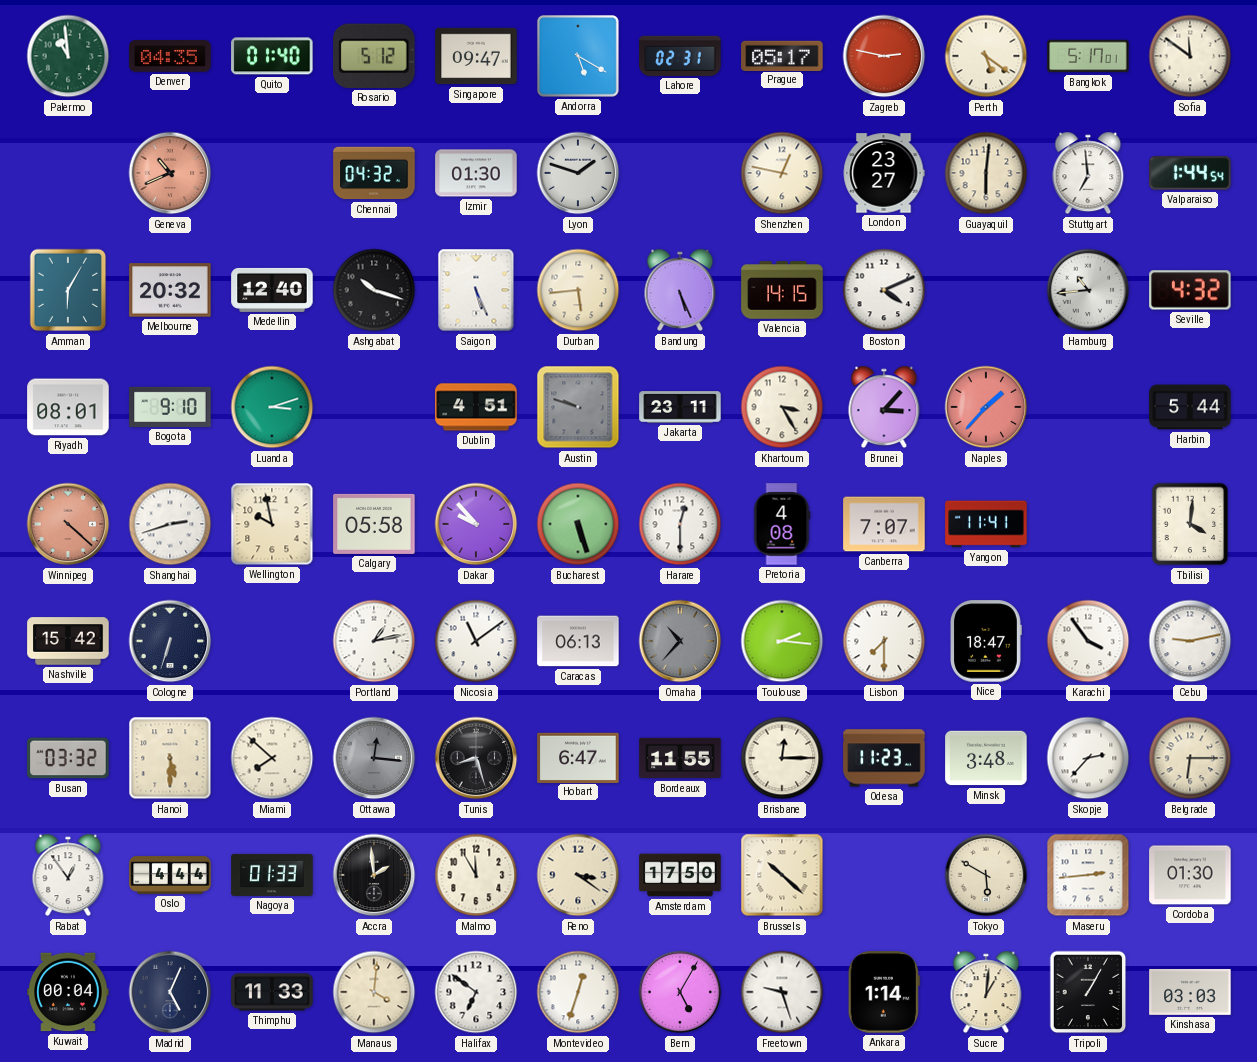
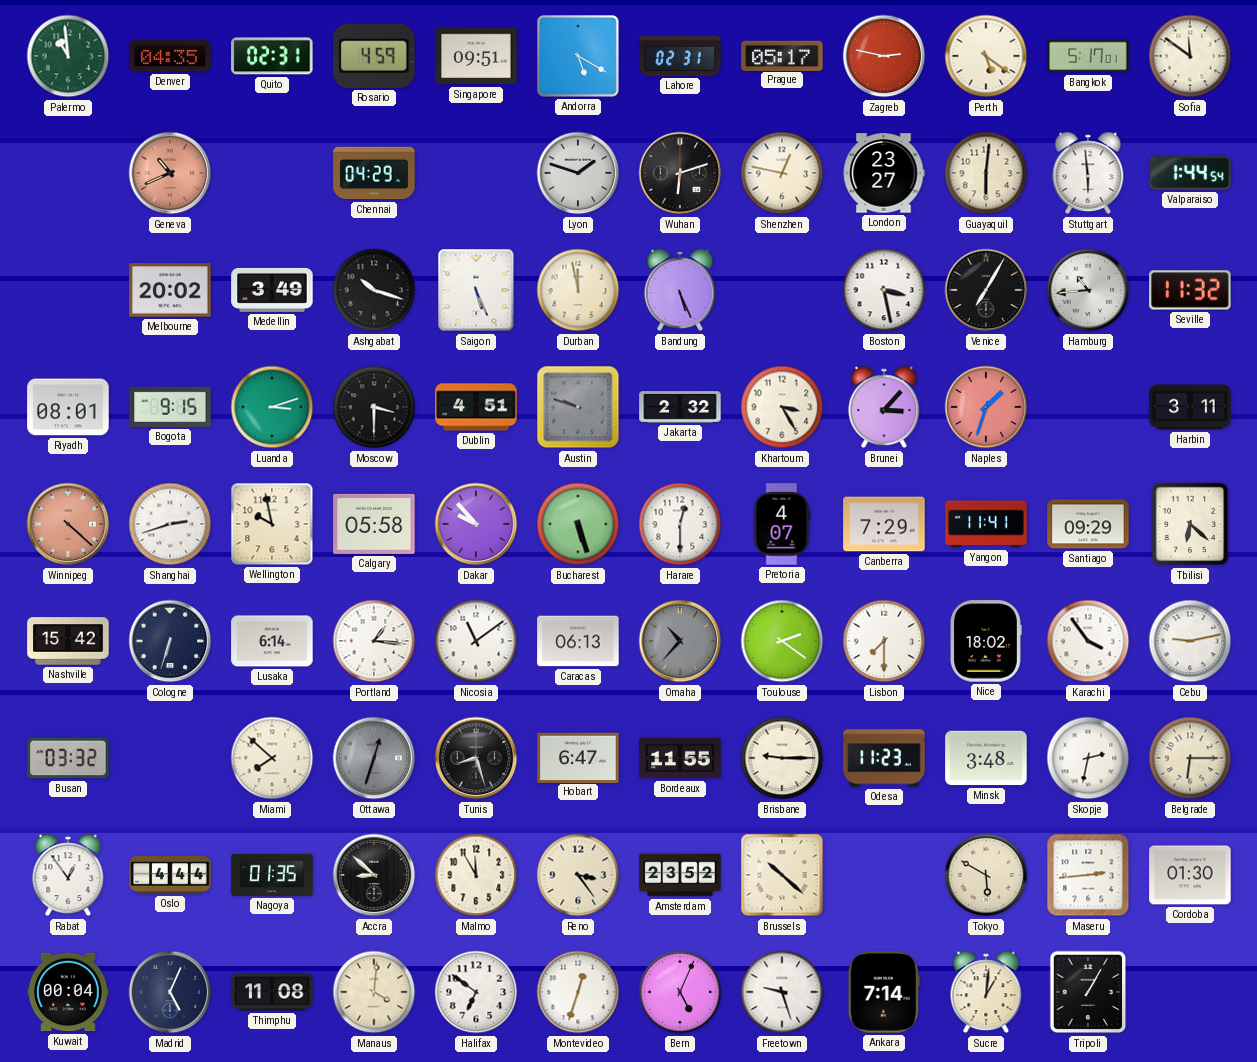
Quito: 01:40 -> 02:31 (272, 56)
Rosario: 5:12 -> 4:59 (374, 56)
Singapore: 09:47 -> 09:51 (476, 56)
Chennai: 04:32 -> 04:29 (374, 173)
Izmir: 01:30 -> none (476, 173)
Wuhan: none -> 6:12 (680, 173)
Stuttgart: 6:59 -> 5:59 (1088, 173)
Amman: 6:05 -> none (68, 290)
Melbourne: 20:32 -> 20:02 (170, 290)
Medellin: 12:40 -> 3:49 (272, 290)
Durban: 5:44 -> 11:58 (578, 290)
Valencia: 14:15 -> none (782, 290)
Boston: 4:11 -> 3:28 (884, 290)
Venice: none -> 7:05 (986, 290)
Seville: 4:32 -> 11:32 (1190, 290)
Bogota: 9:10 -> 9:15 (170, 407)
Moscow: none -> 3:30 (374, 407)
Jakarta: 23:11 -> 2:32 (680, 407)
Naples: 1:37 -> 1:33 (986, 407)
Harbin: 5:44 -> 3:11 (1190, 407)
Pretoria: 4:08 -> 4:07 (782, 524)
Canberra: 7:07 -> 7:29 (884, 524)
Santiago: none -> 09:29 (1088, 524)
Tbilisi: 4:01 -> 6:22 (1190, 524)
Lusaka: none -> 6:14 (272, 641)
Portland: 1:13 -> 1:16 (374, 641)
Toulouse: 2:16 -> 2:21 (782, 641)
Nice: 18:47 -> 18:02 (986, 641)
Hanoi: 5:30 -> none (170, 758)
Ottawa: 12:16 -> 12:33 (374, 758)
Brisbane: 12:15 -> 9:15 (782, 758)
Skopje: 2:37 -> 2:32 (1088, 758)
Nagoya: 01:33 -> 01:35 (272, 875)
Accra: 1:59 -> 8:52 (374, 875)
Reno: 3:21 -> 3:24 (578, 875)
Amsterdam: 17:50 -> 23:52 (680, 875)
Thimphu: 11:33 -> 11:08 (272, 992)
Bern: 5:05 -> 5:04 (680, 992)
Ankara: 1:14 -> 7:14 (884, 992)
Kinshasa: 03:03 -> none (1190, 992)
